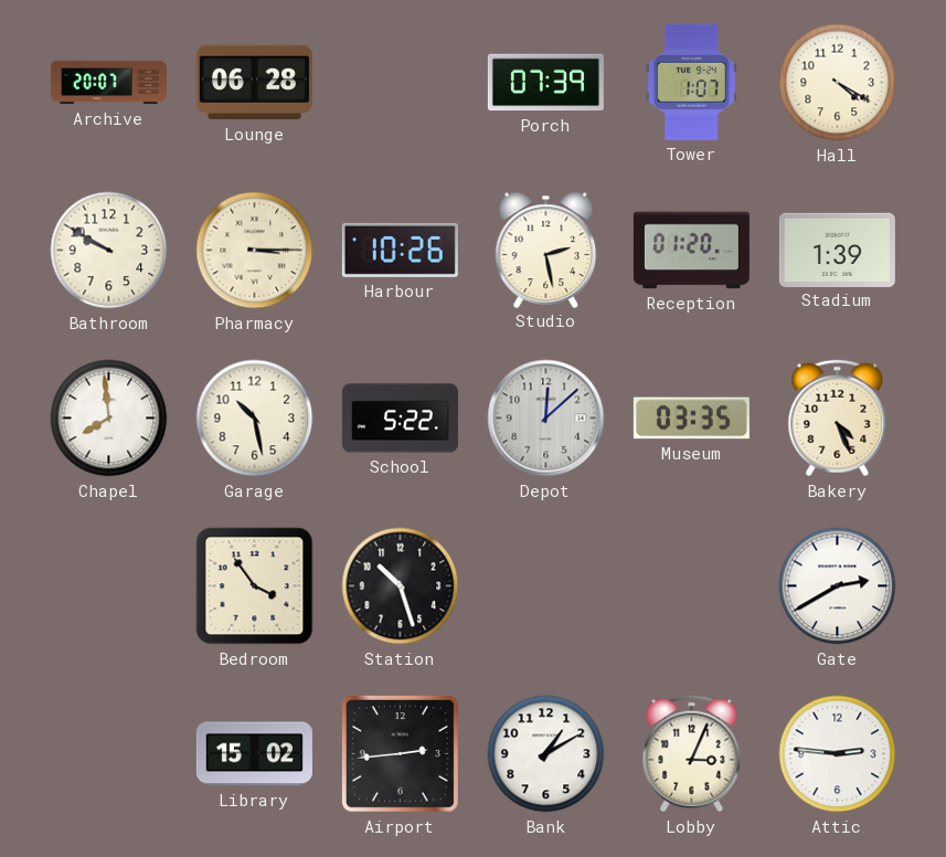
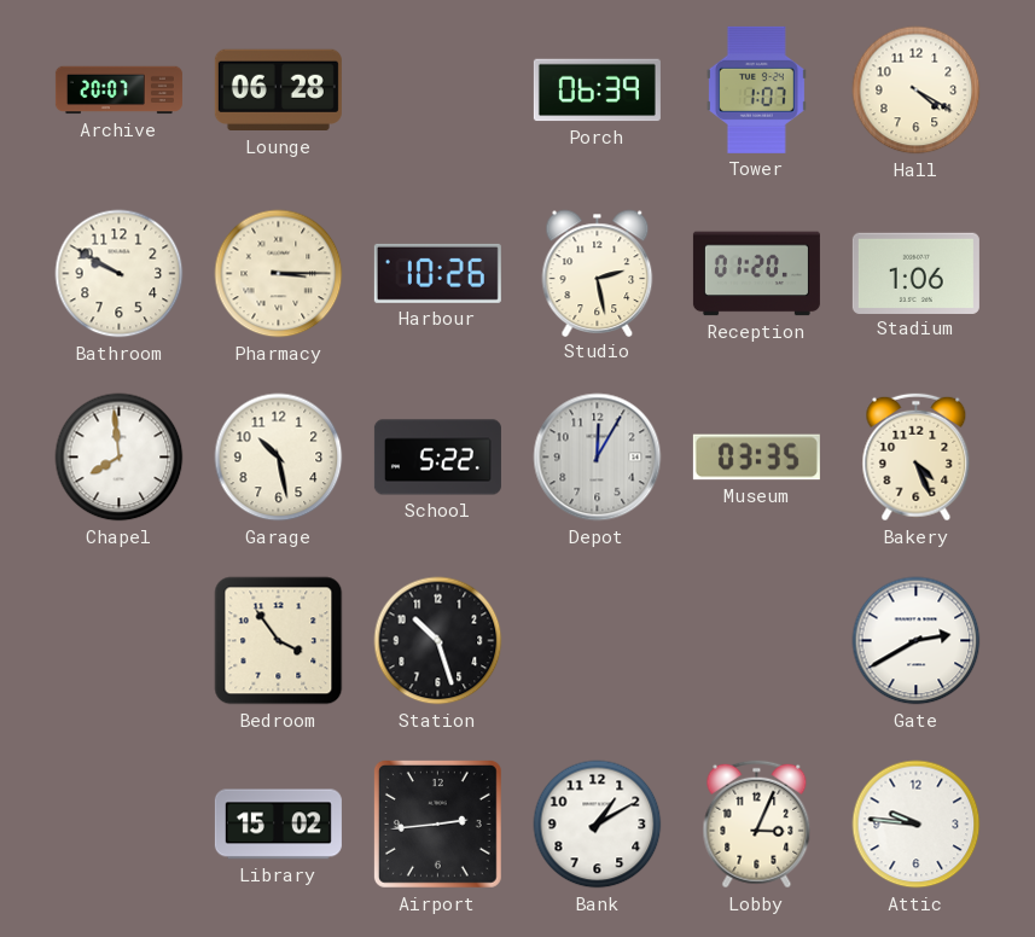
Porch: 07:39 -> 06:39 (597, 91)
Stadium: 1:39 -> 1:06 (915, 273)
Depot: 12:08 -> 12:05 (598, 458)
Attic: 2:46 -> 9:46 (917, 825)
